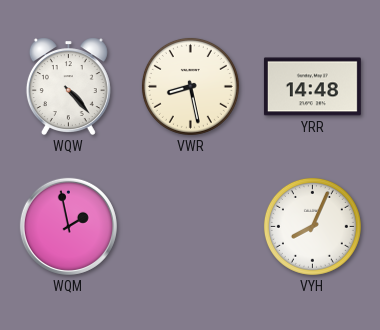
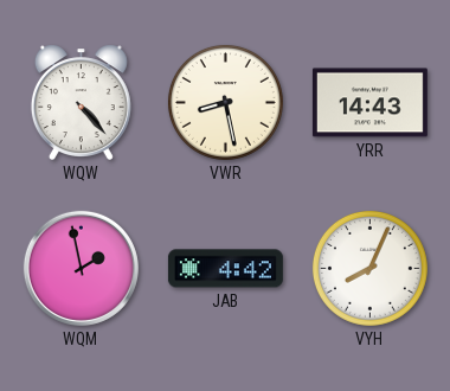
YRR: 14:48 -> 14:43 (369, 103)
JAB: none -> 4:42 (225, 269)
